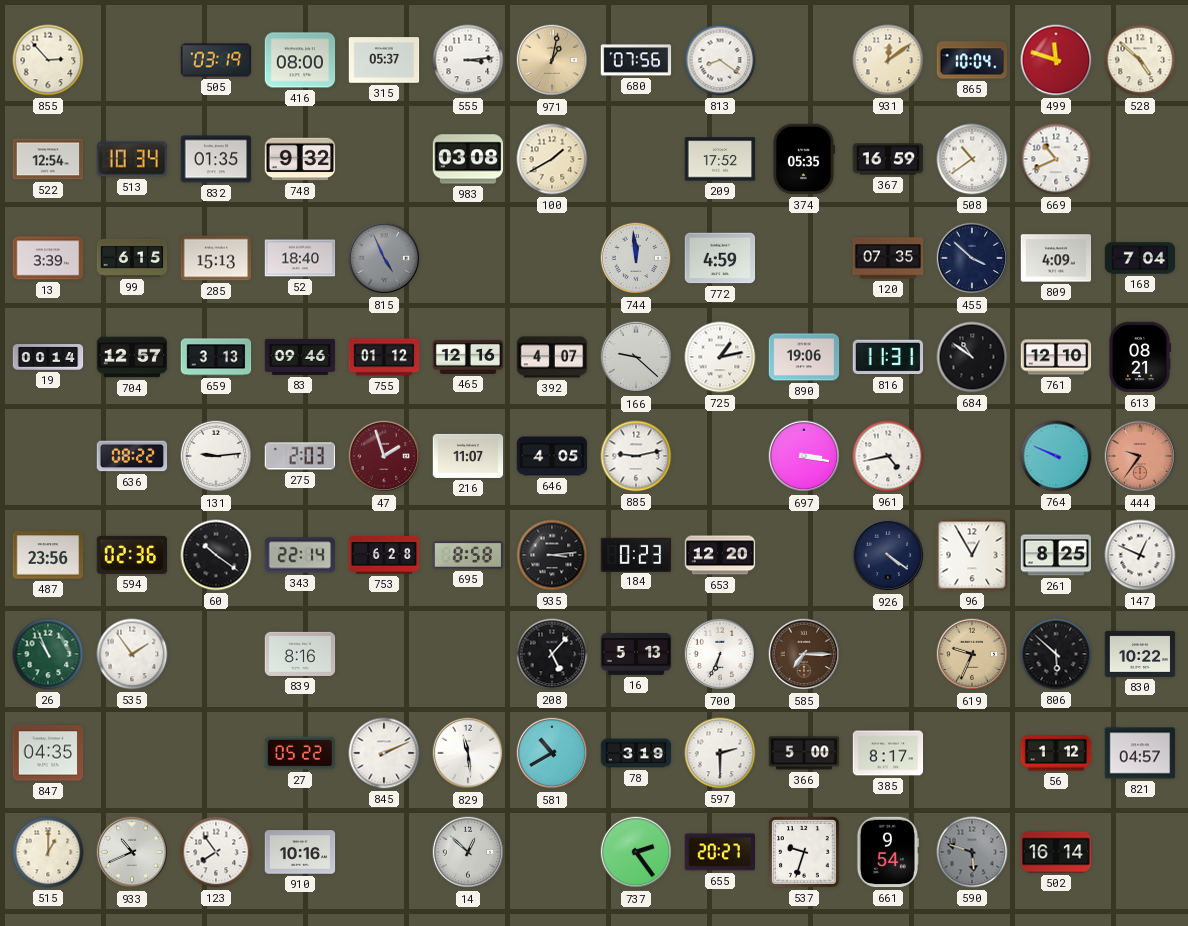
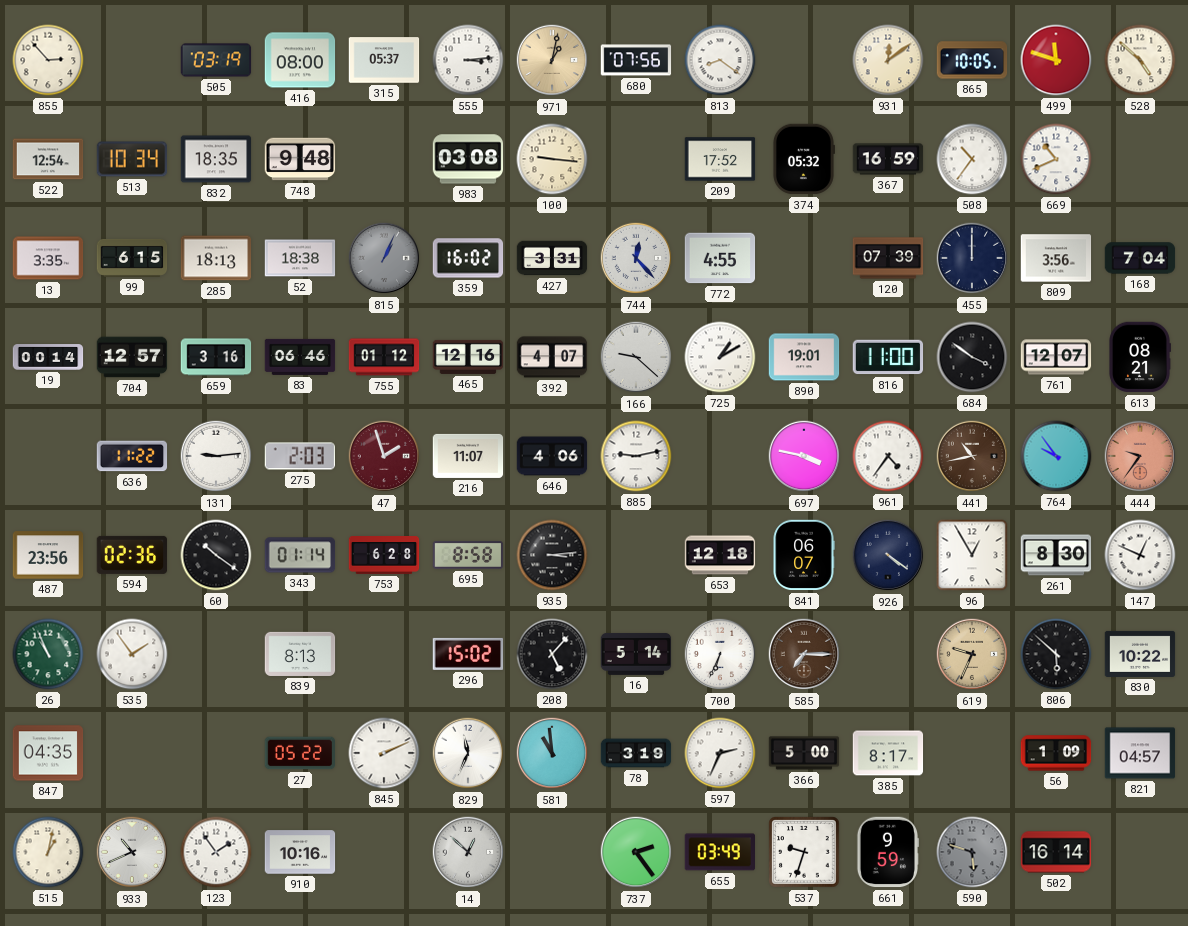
865: 10:04 -> 10:05 (972, 60)
832: 01:35 -> 18:35 (216, 159)
748: 9:32 -> 9:48 (300, 159)
100: 1:40 -> 9:16 (552, 159)
374: 05:35 -> 05:32 (803, 159)
508: 10:39 -> 10:36 (972, 159)
13: 3:39 -> 3:35 (48, 258)
285: 15:13 -> 18:13 (216, 258)
52: 18:40 -> 18:38 (300, 258)
815: 4:56 -> 1:04 (384, 258)
359: none -> 16:02 (468, 258)
427: none -> 3:31 (552, 258)
744: 11:59 -> 12:23 (636, 258)
772: 4:59 -> 4:55 (720, 258)
120: 07:35 -> 07:39 (888, 258)
455: 3:52 -> 12:00 (972, 258)
809: 4:09 -> 3:56 (1056, 258)
659: 3:13 -> 3:16 (216, 357)
83: 09:46 -> 06:46 (300, 357)
725: 1:13 -> 1:10 (720, 357)
890: 19:06 -> 19:01 (804, 357)
816: 11:31 -> 11:00 (888, 357)
684: 10:51 -> 3:51 (972, 357)
761: 12:10 -> 12:07 (1056, 357)
636: 08:22 -> 11:22 (132, 456)
646: 4:05 -> 4:06 (552, 456)
697: 3:17 -> 3:47 (804, 456)
961: 4:43 -> 4:36 (888, 456)
441: none -> 10:43 (972, 456)
764: 9:49 -> 9:54 (1056, 456)
343: 22:14 -> 01:14 (300, 555)
184: 0:23 -> none (636, 554)
653: 12:20 -> 12:18 (720, 555)
841: none -> 06:07 (804, 555)
261: 8:25 -> 8:30 (1056, 555)
839: 8:16 -> 8:13 (300, 654)
296: none -> 15:02 (468, 654)
16: 5:13 -> 5:14 (636, 654)
829: 11:29 -> 11:34 (468, 753)
581: 10:40 -> 10:59 (552, 753)
597: 2:30 -> 2:34 (720, 753)
56: 1:12 -> 1:09 (1056, 753)
515: 1:00 -> 1:02 (48, 852)
123: 7:54 -> 1:54 (216, 852)
655: 20:27 -> 03:49 (719, 852)
661: 9:54 -> 9:59 (887, 852)
